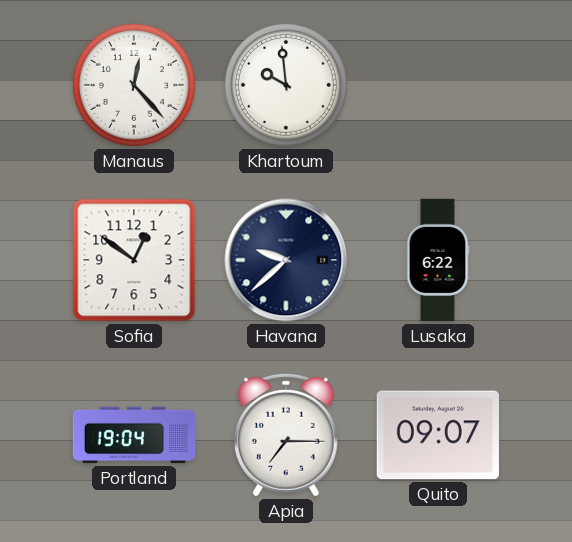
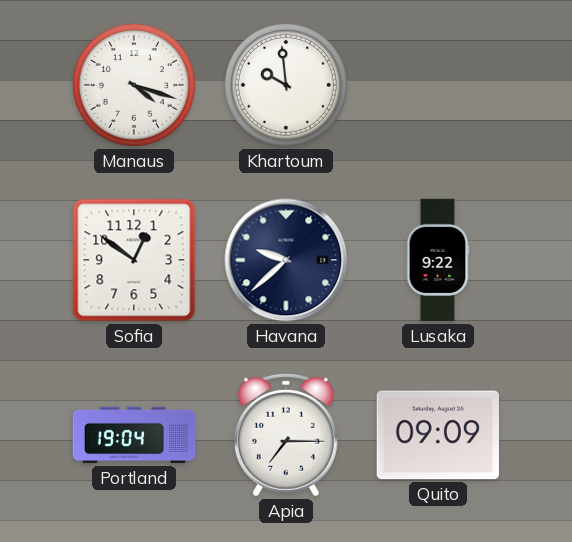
Manaus: 12:23 -> 4:18 (134, 85)
Lusaka: 6:22 -> 9:22 (438, 260)
Quito: 09:07 -> 09:09 (438, 435)
